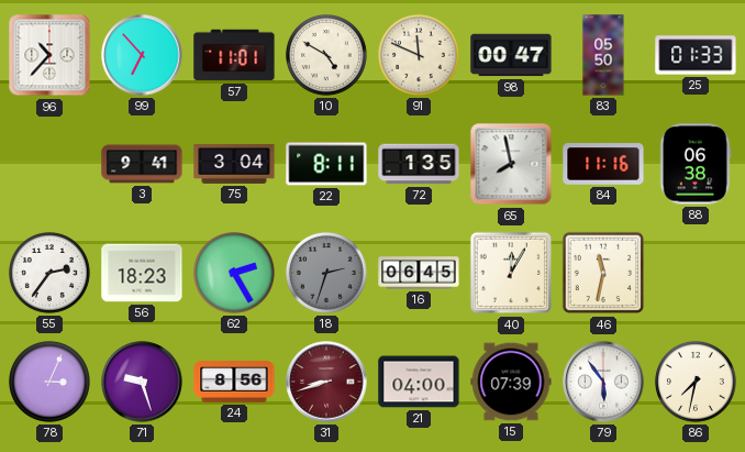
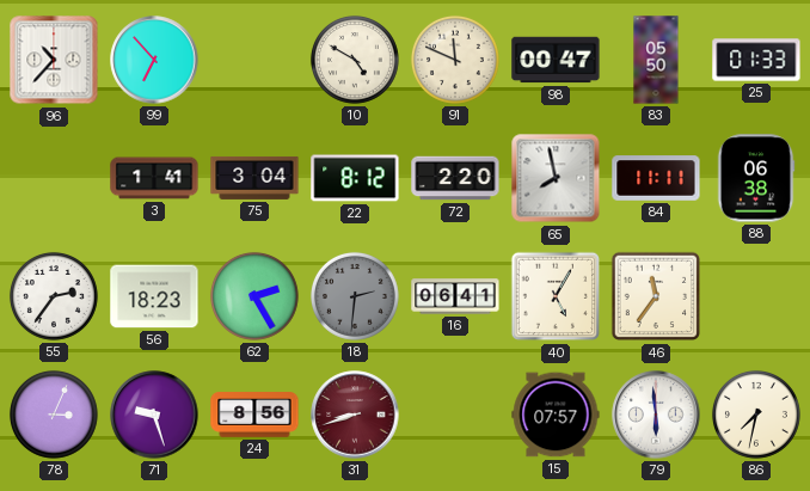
57: 11:01 -> none (234, 55)
3: 9:41 -> 1:41 (154, 178)
22: 8:11 -> 8:12 (355, 178)
72: 1:35 -> 2:20 (455, 178)
84: 11:16 -> 11:11 (656, 178)
18: 2:33 -> 2:31 (355, 296)
16: 06:45 -> 06:41 (455, 296)
40: 12:05 -> 5:05 (556, 296)
46: 11:32 -> 11:36 (656, 296)
21: 04:00 -> none (419, 382)
15: 07:39 -> 07:57 (556, 415)
79: 5:54 -> 5:59 (656, 415)
